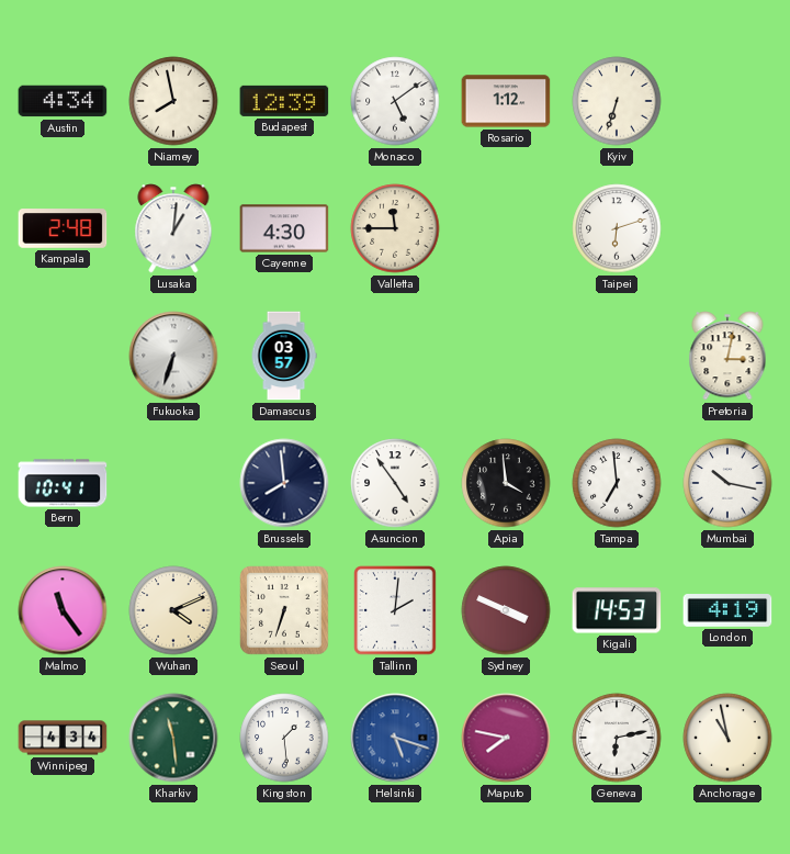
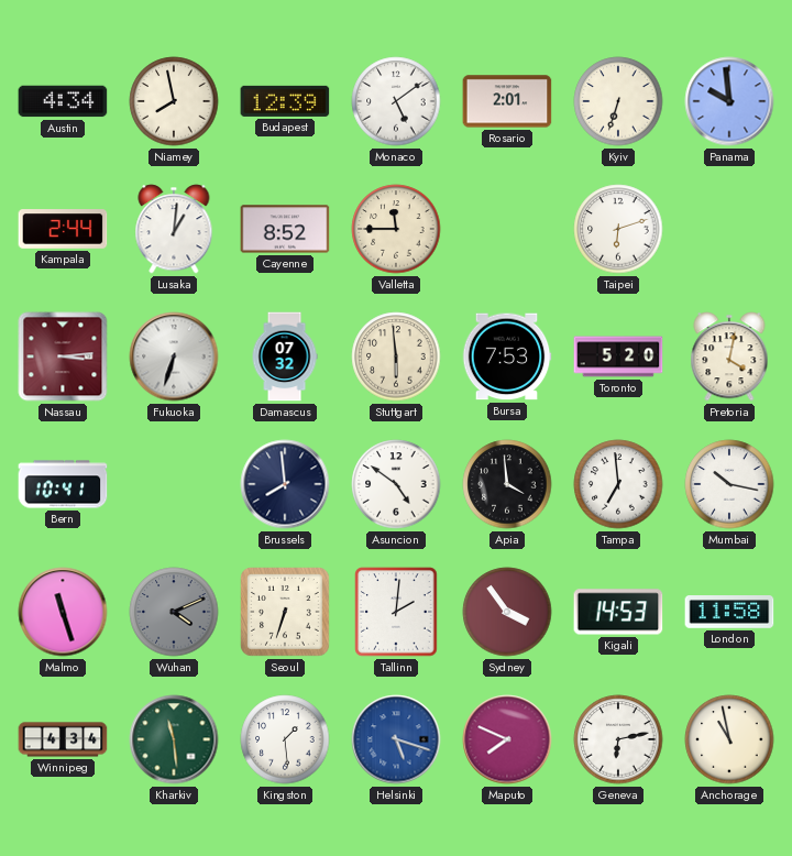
Rosario: 1:12 -> 2:01 (507, 101)
Panama: none -> 9:59 (729, 101)
Kampala: 2:48 -> 2:44 (63, 229)
Cayenne: 4:30 -> 8:52 (285, 229)
Nassau: none -> 3:14 (63, 356)
Damascus: 03:57 -> 07:32 (285, 356)
Stuttgart: none -> 5:59 (396, 356)
Bursa: none -> 7:53 (507, 356)
Toronto: none -> 5:20 (618, 356)
Pretoria: 3:02 -> 4:02 (729, 356)
Asuncion: 4:54 -> 4:51 (396, 484)
Malmo: 11:24 -> 11:27 (63, 612)
Wuhan dial: cream -> grey (174, 612)
Sydney: 3:49 -> 3:54 (507, 612)
London: 4:19 -> 11:58 (729, 613)
Maputo: 7:47 -> 7:49 (507, 739)
